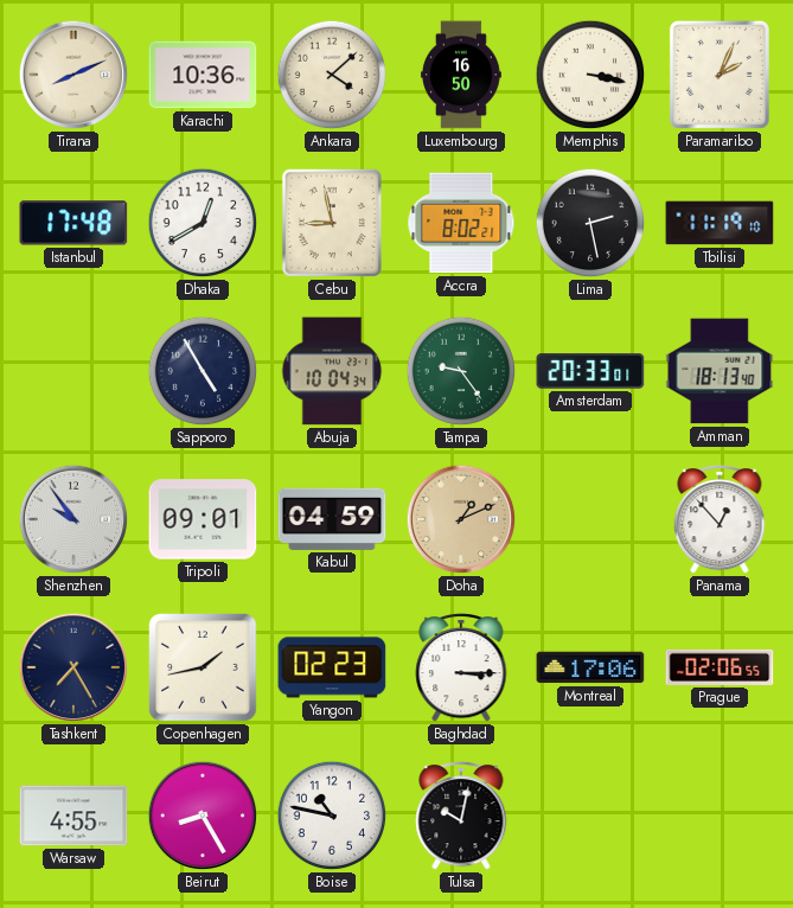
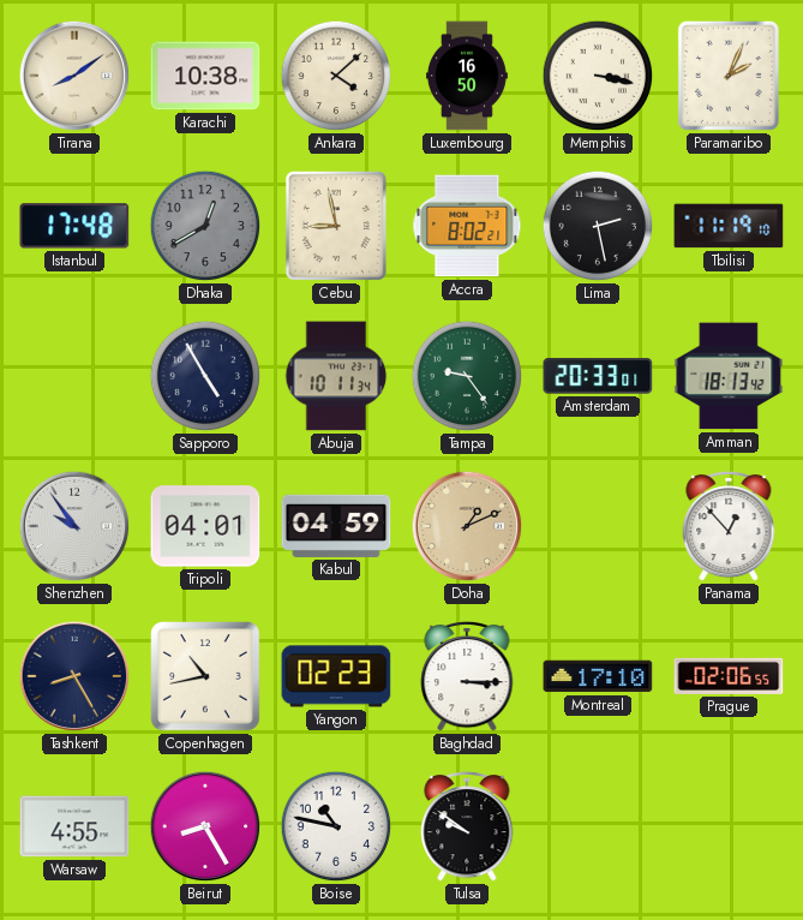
Tirana: 8:11 -> 8:09 (74, 76)
Karachi: 10:36 -> 10:38 (205, 76)
Dhaka dial: white -> grey (205, 226)
Abuja: 10:04 -> 10:11 (336, 376)
Amman: 18:13:40 -> 18:13:42 (729, 376)
Tripoli: 09:01 -> 04:01 (205, 526)
Tashkent: 7:25 -> 8:25 (74, 676)
Copenhagen: 1:43 -> 10:43 (205, 676)
Montreal: 17:06 -> 17:10 (598, 676)
Tulsa: 10:02 -> 9:51 (467, 826)
